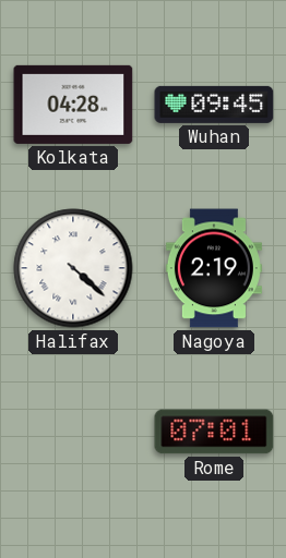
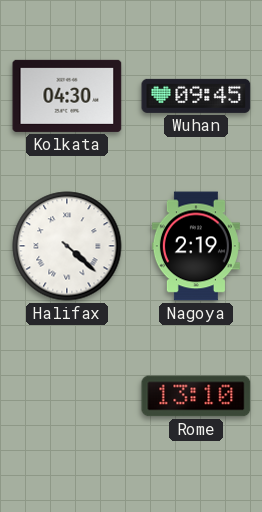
Kolkata: 04:28 -> 04:30 (67, 96)
Rome: 07:01 -> 13:10 (196, 396)
